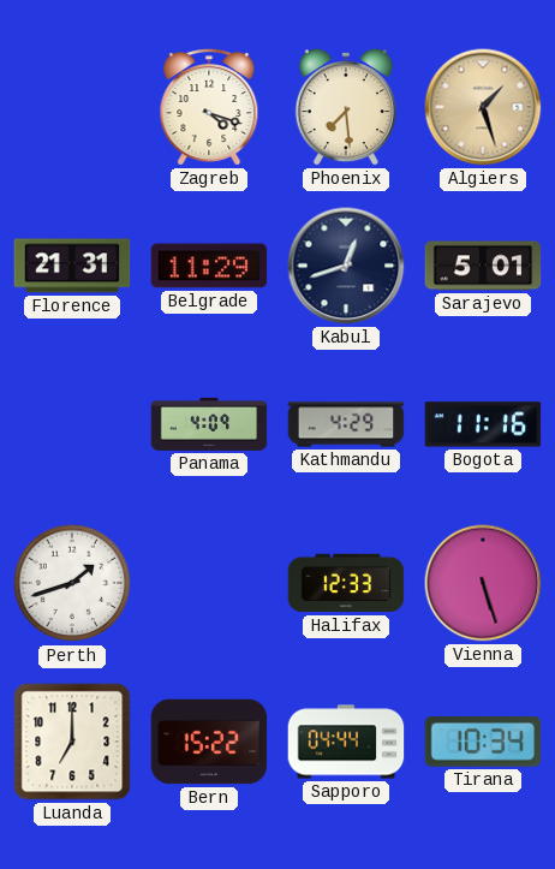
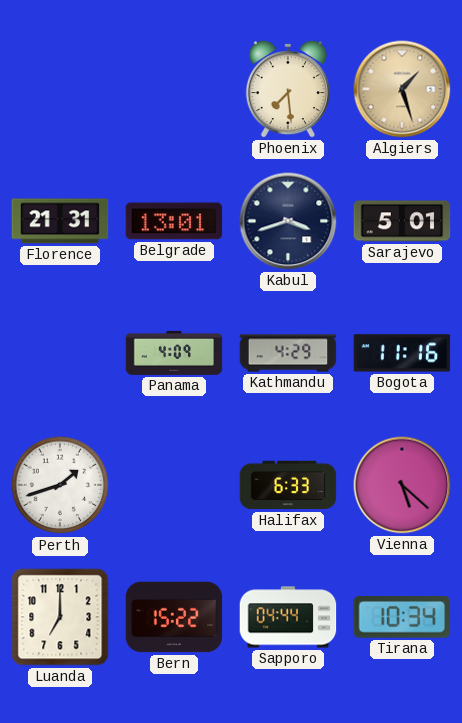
Zagreb: 4:18 -> none (209, 107)
Belgrade: 11:29 -> 13:01 (174, 221)
Kabul: 12:42 -> 3:42 (288, 221)
Halifax: 12:33 -> 6:33 (288, 485)
Vienna: 5:27 -> 5:22 (402, 485)
